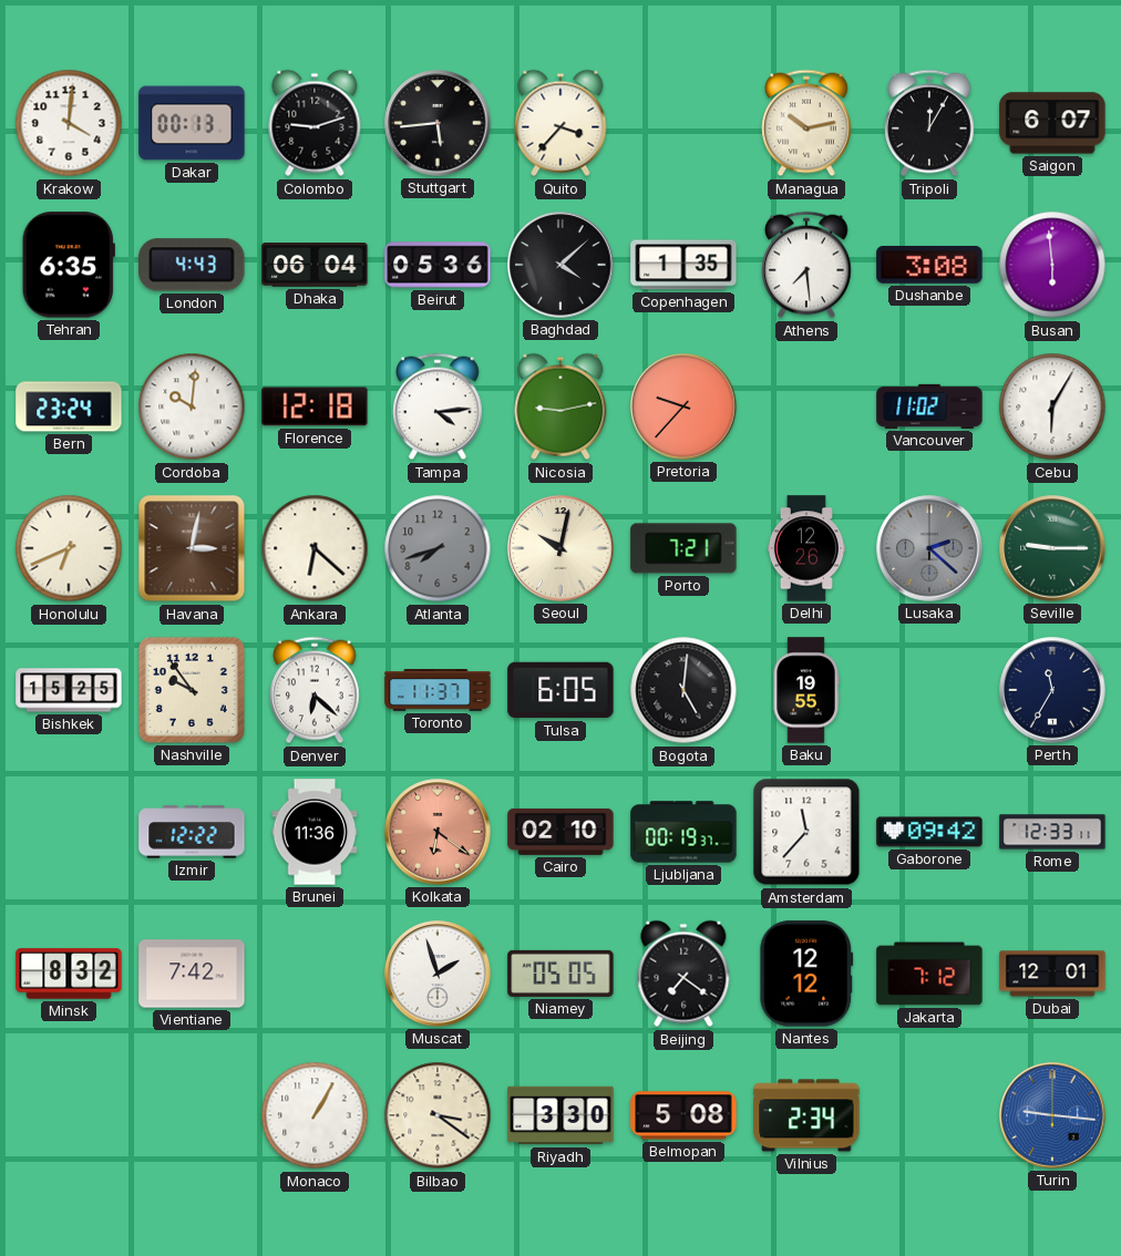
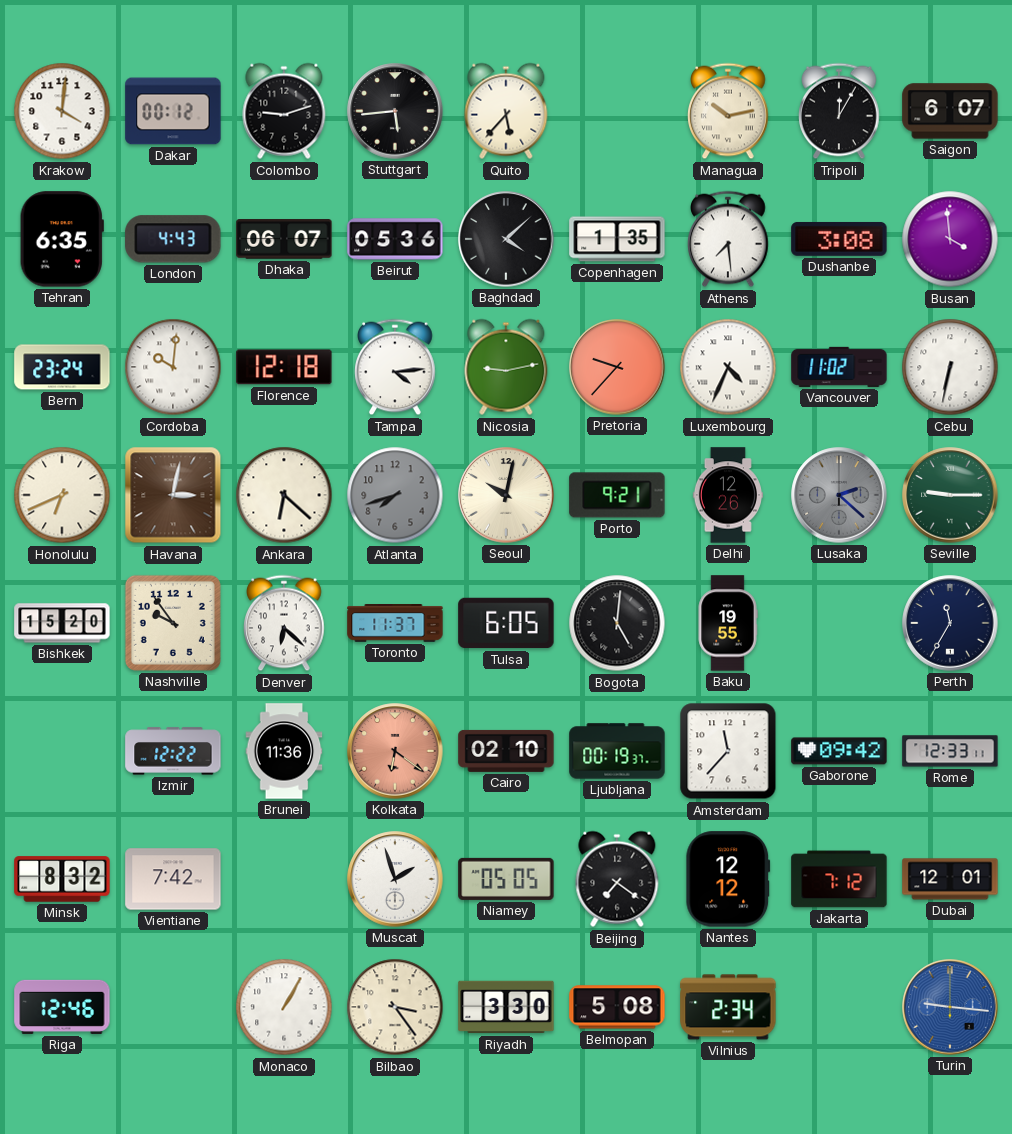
Dakar: 00:13 -> 00:12 (173, 111)
Quito: 3:37 -> 5:37 (506, 111)
Dhaka: 06:04 -> 06:07 (284, 239)
Busan: 5:59 -> 3:59 (950, 239)
Luxembourg: none -> 4:34 (728, 367)
Cebu: 6:05 -> 6:32 (950, 367)
Porto: 7:21 -> 9:21 (617, 495)
Bishkek: 15:25 -> 15:20 (62, 623)
Riga: none -> 12:46 (62, 1007)
Bilbao: 3:21 -> 3:24 (395, 1007)
